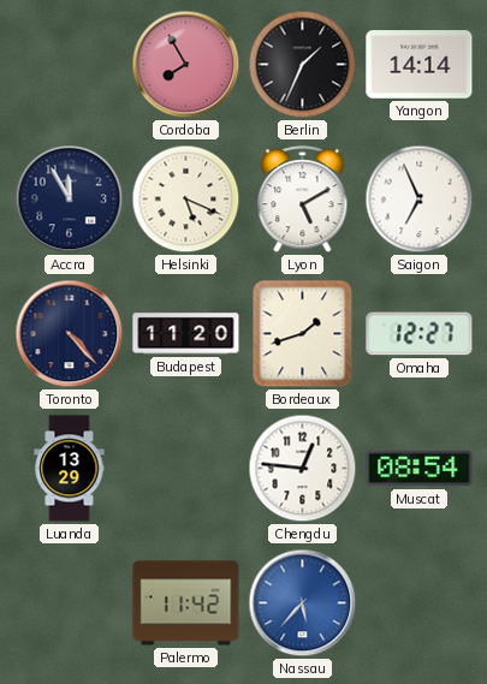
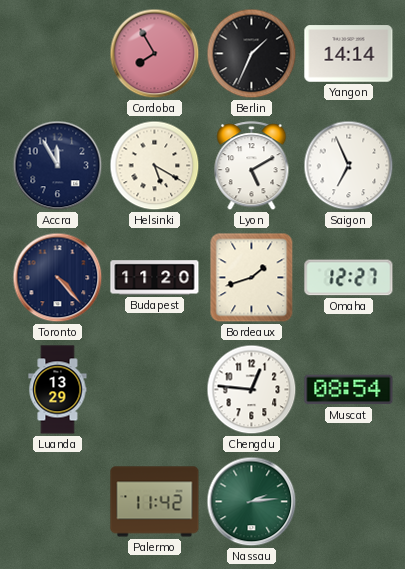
Helsinki: 5:19 -> 5:20 (155, 166)
Nassau: 5:37 -> 2:14 (252, 502)
Nassau dial: blue -> green (252, 502)
